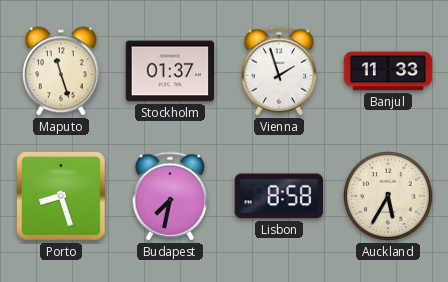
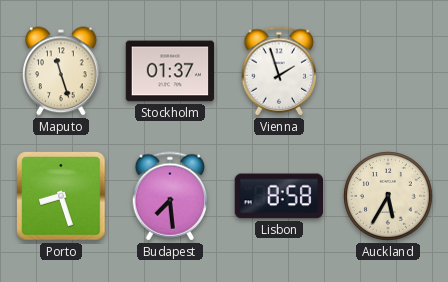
Banjul: 11:33 -> none (388, 71)
Budapest: 7:32 -> 7:29 (170, 196)
